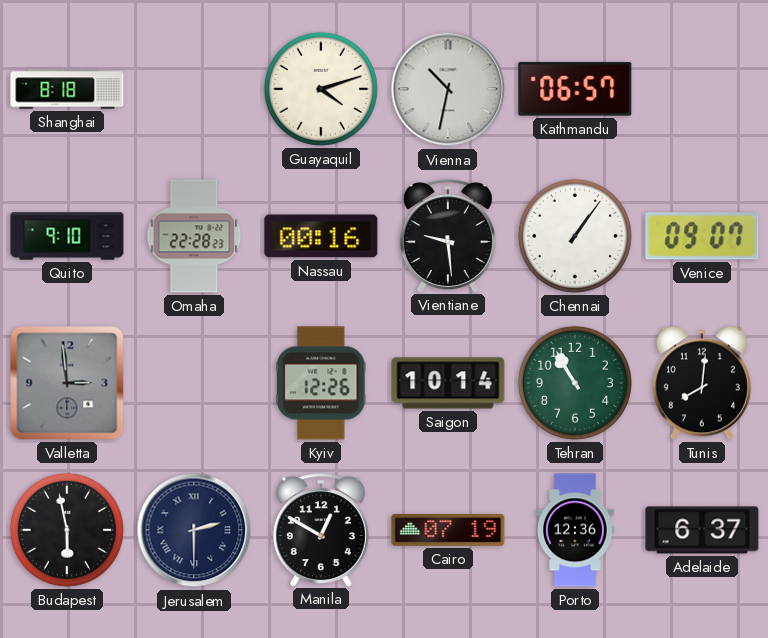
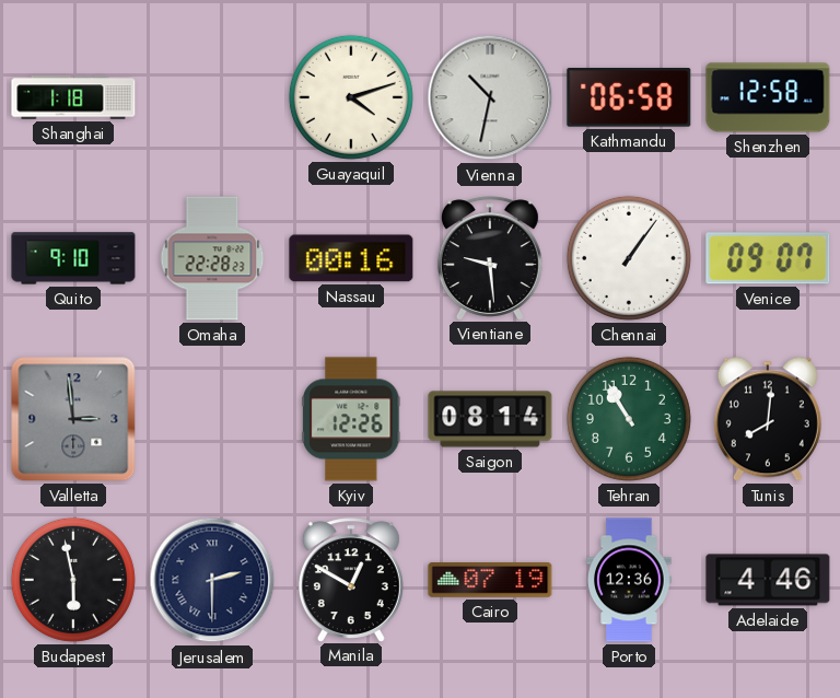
Shanghai: 8:18 -> 1:18 (73, 97)
Kathmandu: 06:57 -> 06:58 (629, 98)
Shenzhen: none -> 12:58 (768, 97)
Saigon: 10:14 -> 08:14 (490, 419)
Adelaide: 6:37 -> 4:46 (768, 580)
